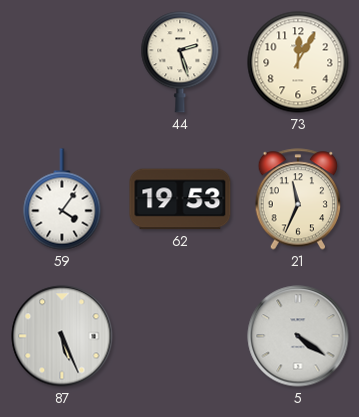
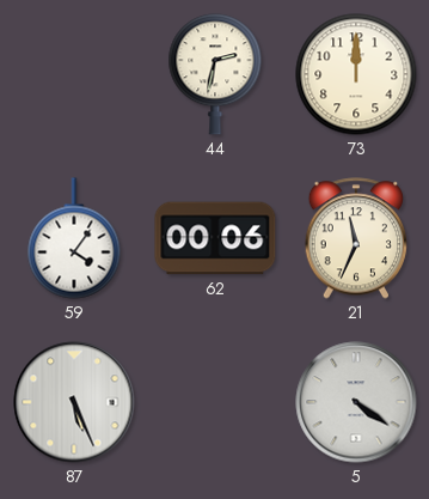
44: 2:27 -> 2:32 (215, 74)
73: 12:05 -> 12:00 (356, 74)
62: 19:53 -> 00:06 (215, 238)
